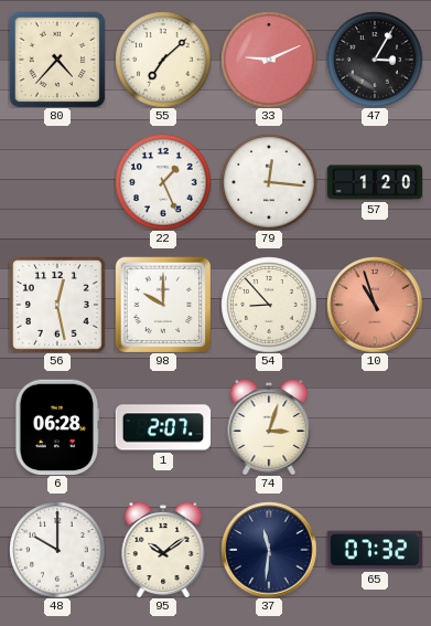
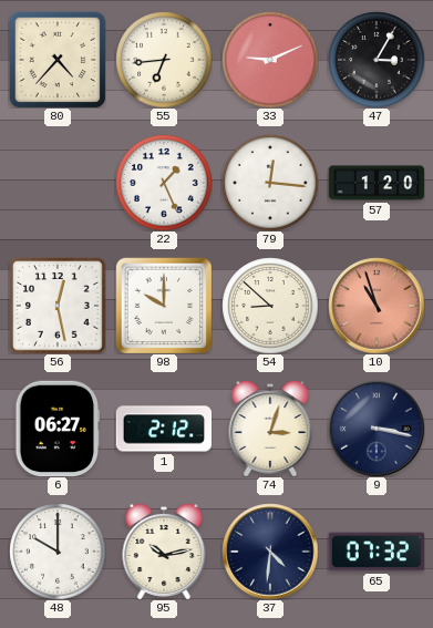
55: 7:08 -> 6:44 (164, 60)
54: 8:53 -> 8:52 (270, 306)
6: 06:28 -> 06:27 (58, 429)
1: 2:07 -> 2:12 (164, 429)
9: none -> 3:17 (377, 429)
95: 10:09 -> 10:13 (164, 552)
37: 11:31 -> 4:31 (270, 552)
